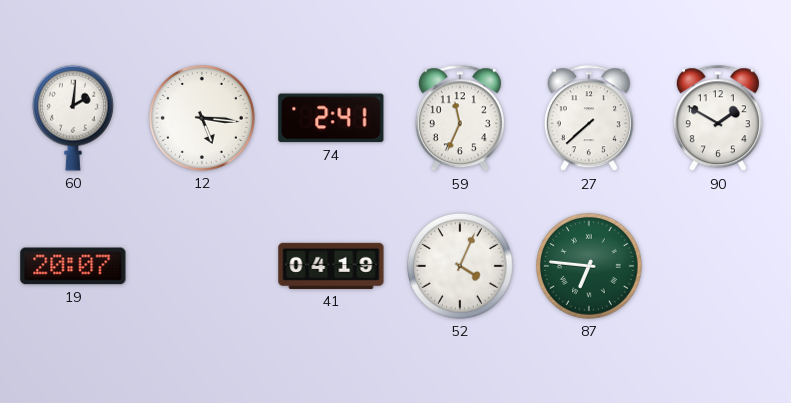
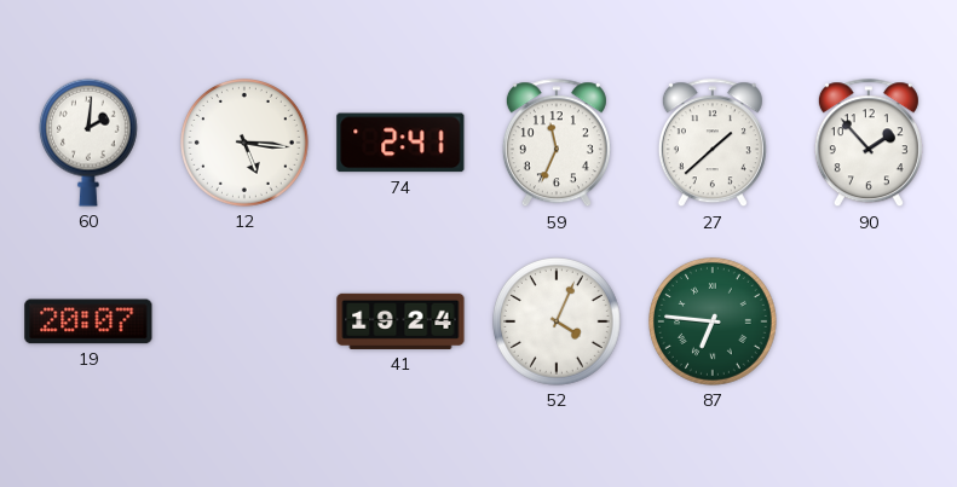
27: 7:38 -> 1:38 (713, 144)
90: 1:50 -> 1:53 (869, 144)
41: 04:19 -> 19:24 (400, 321)
